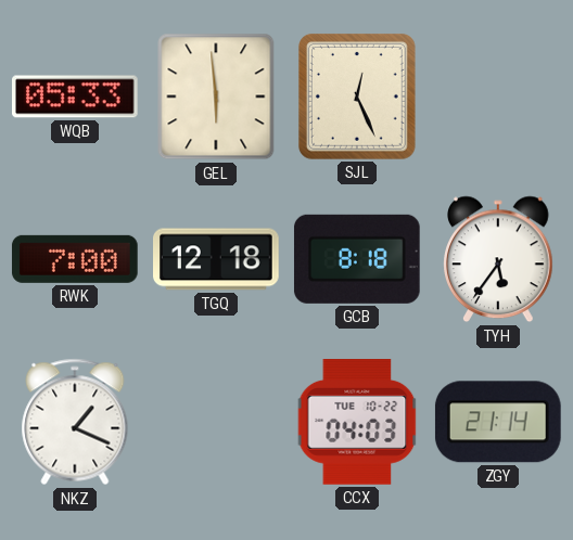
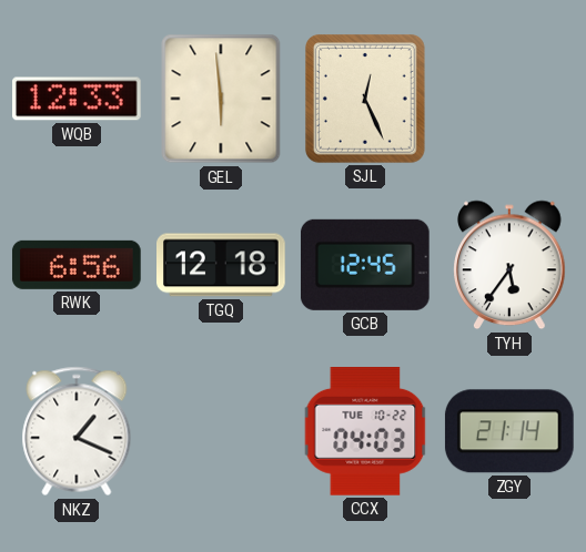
WQB: 05:33 -> 12:33 (78, 99)
RWK: 7:00 -> 6:56 (77, 265)
GCB: 8:18 -> 12:45 (365, 265)
